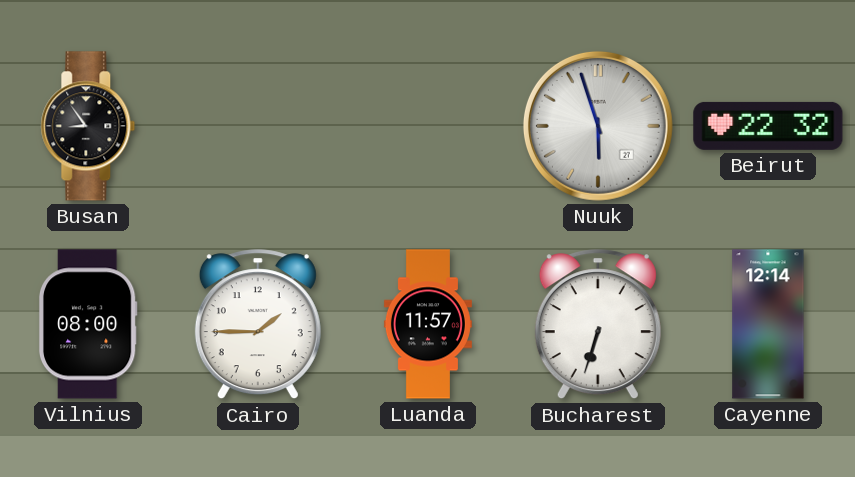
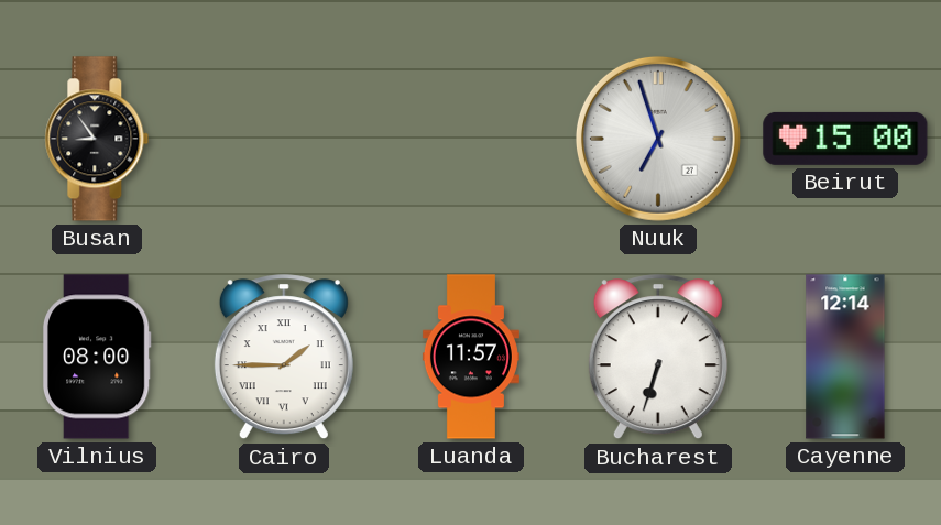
Nuuk: 5:57 -> 6:57 (658, 139)
Beirut: 22:32 -> 15:00 (845, 139)
Cairo numerals: Arabic -> Roman (284, 358)
